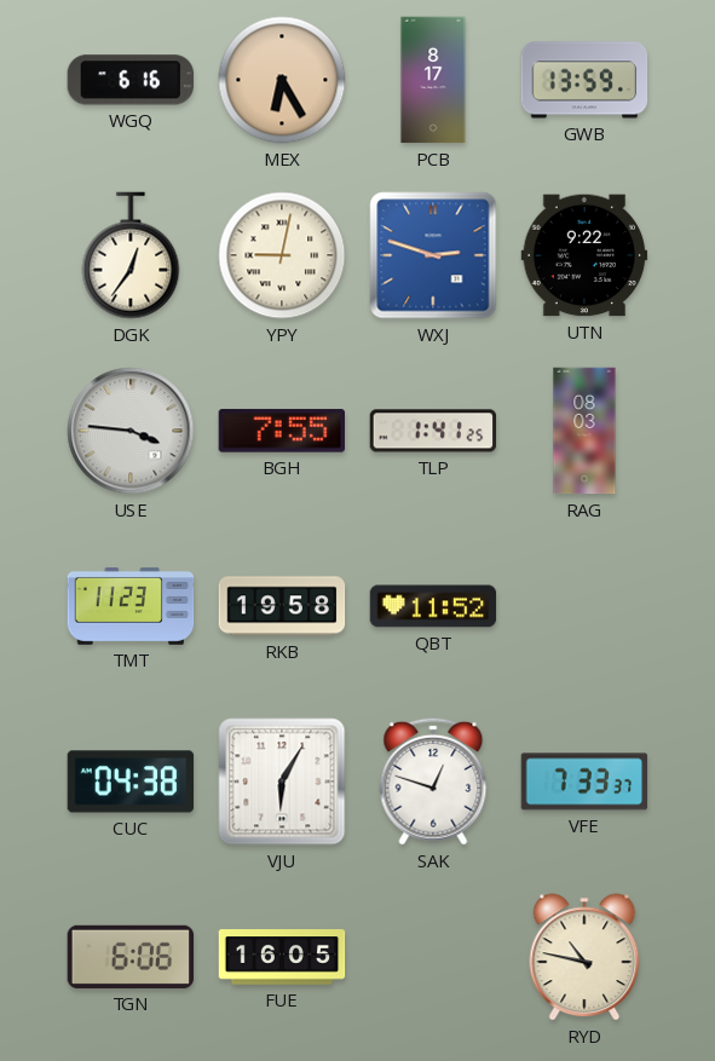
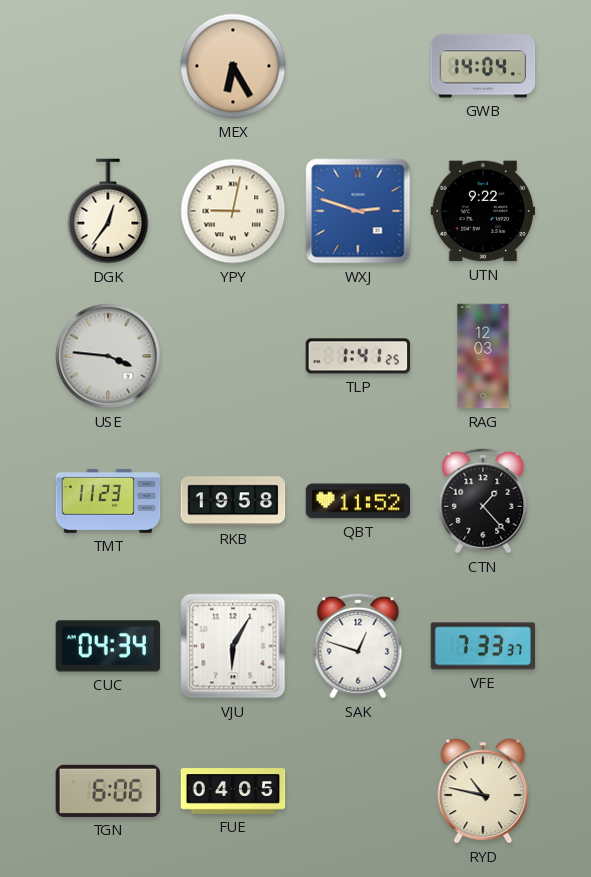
WGQ: 6:16 -> none (131, 80)
PCB: 8:17 -> none (433, 80)
GWB: 13:59 -> 14:04 (483, 66)
BGH: 7:55 -> none (281, 431)
RAG: 08:03 -> 12:03 (483, 356)
CTN: none -> 1:23 (483, 501)
CUC: 04:38 -> 04:34 (108, 646)
FUE: 16:05 -> 04:05 (233, 791)
